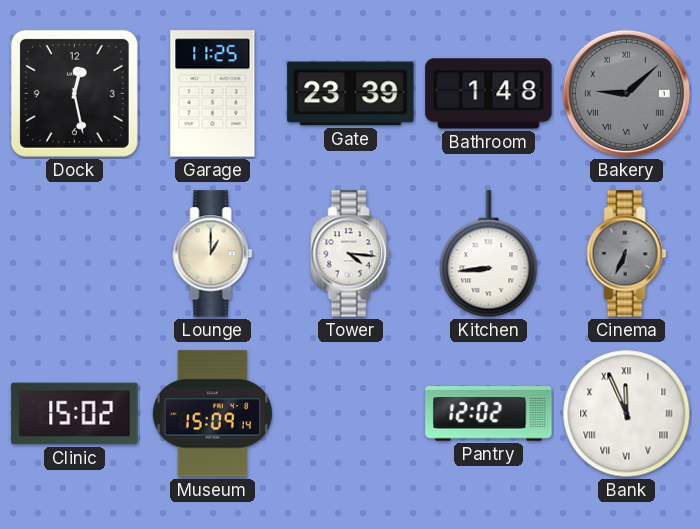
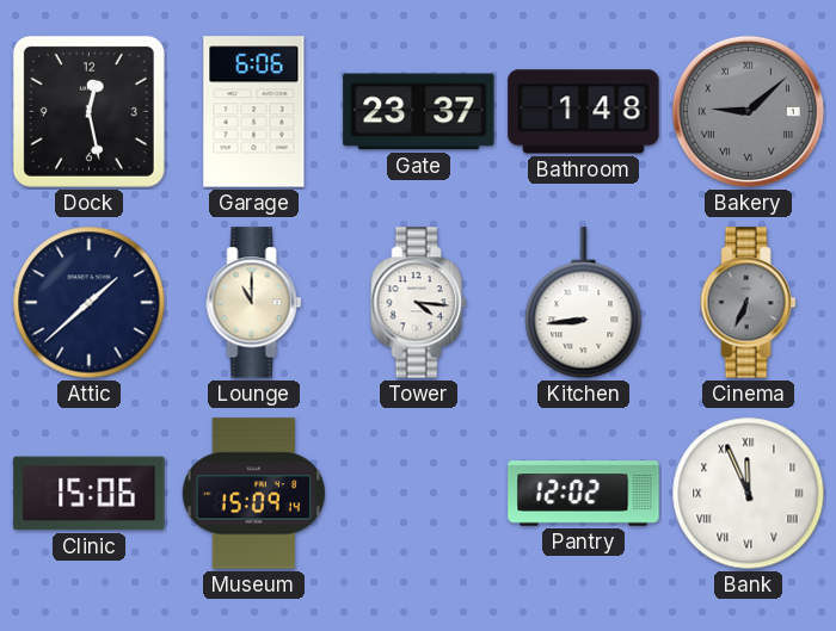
Garage: 11:25 -> 6:06 (254, 112)
Gate: 23:39 -> 23:37 (419, 112)
Attic: none -> 1:38 (90, 303)
Lounge: 1:00 -> 11:00 (254, 303)
Clinic: 15:02 -> 15:06 (90, 494)
